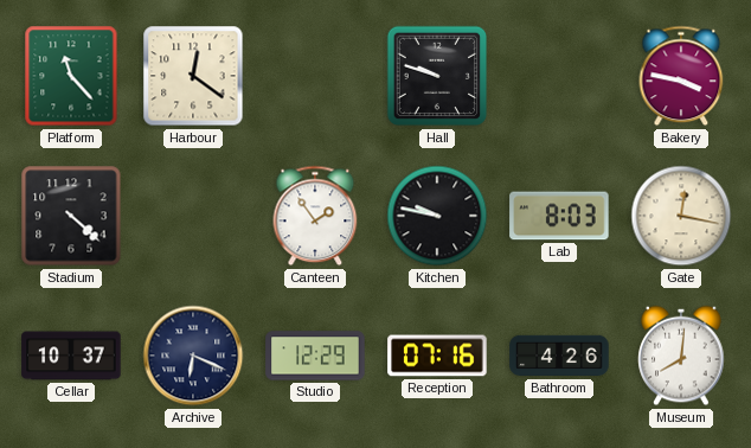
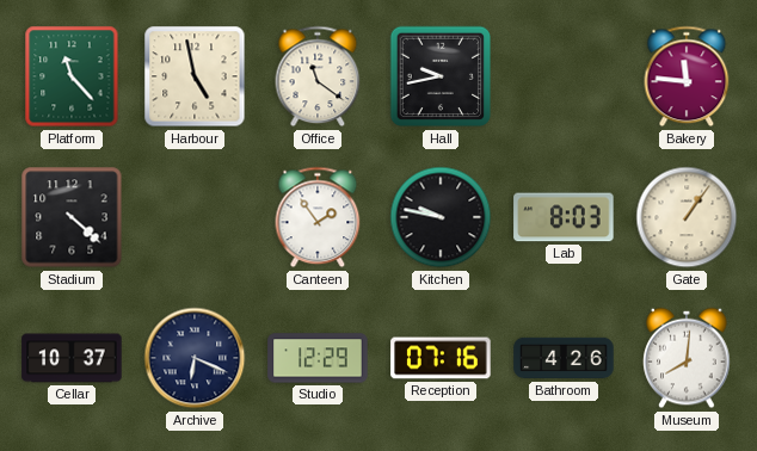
Harbour: 12:21 -> 4:58 (195, 76)
Office: none -> 11:21 (318, 76)
Hall: 9:48 -> 9:43 (441, 76)
Bakery: 3:47 -> 11:46 (687, 76)
Gate: 12:17 -> 1:06 (687, 217)
